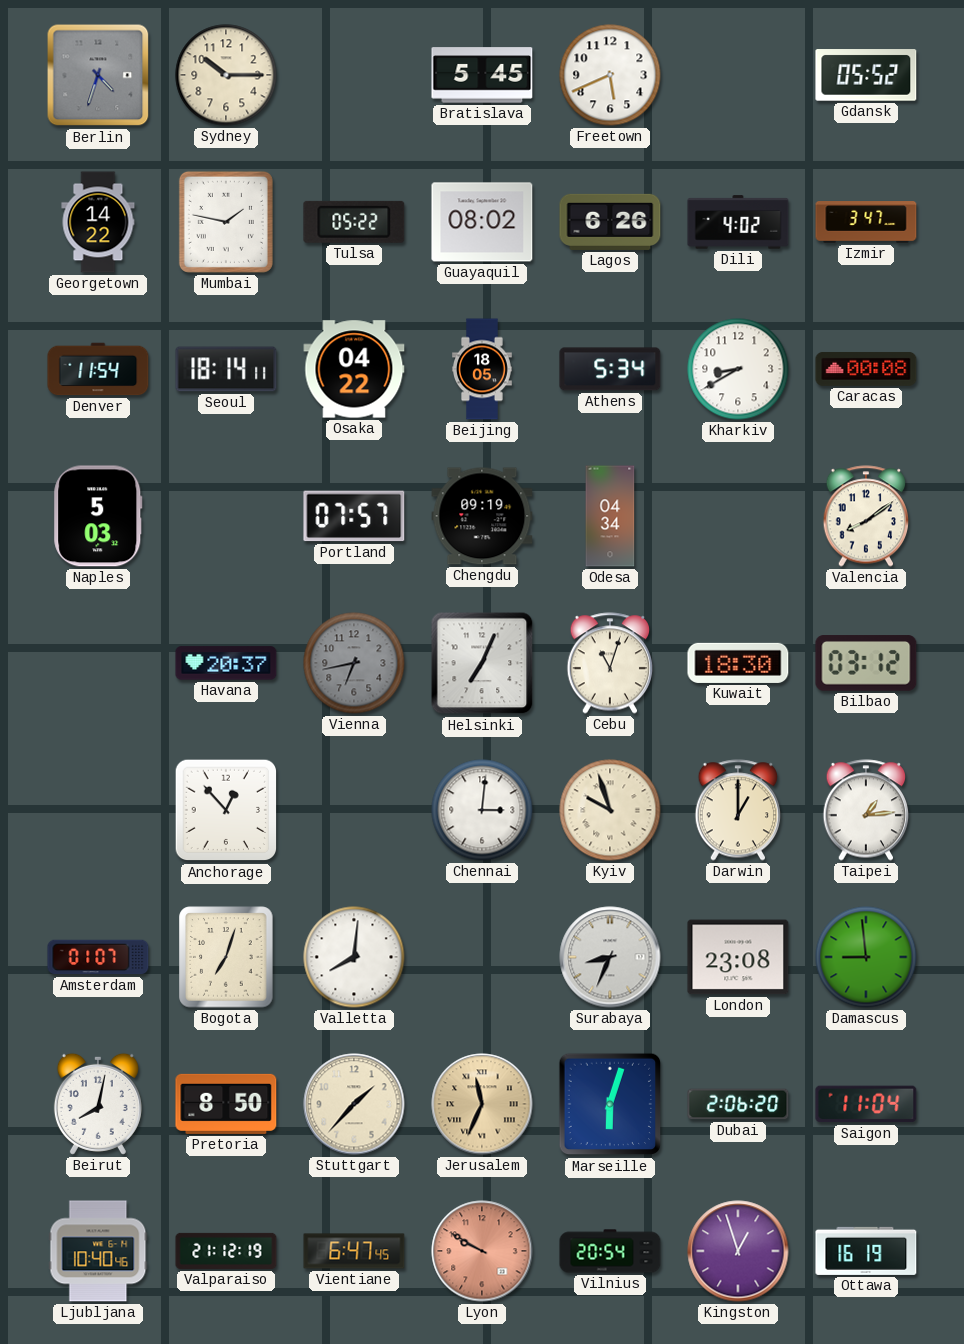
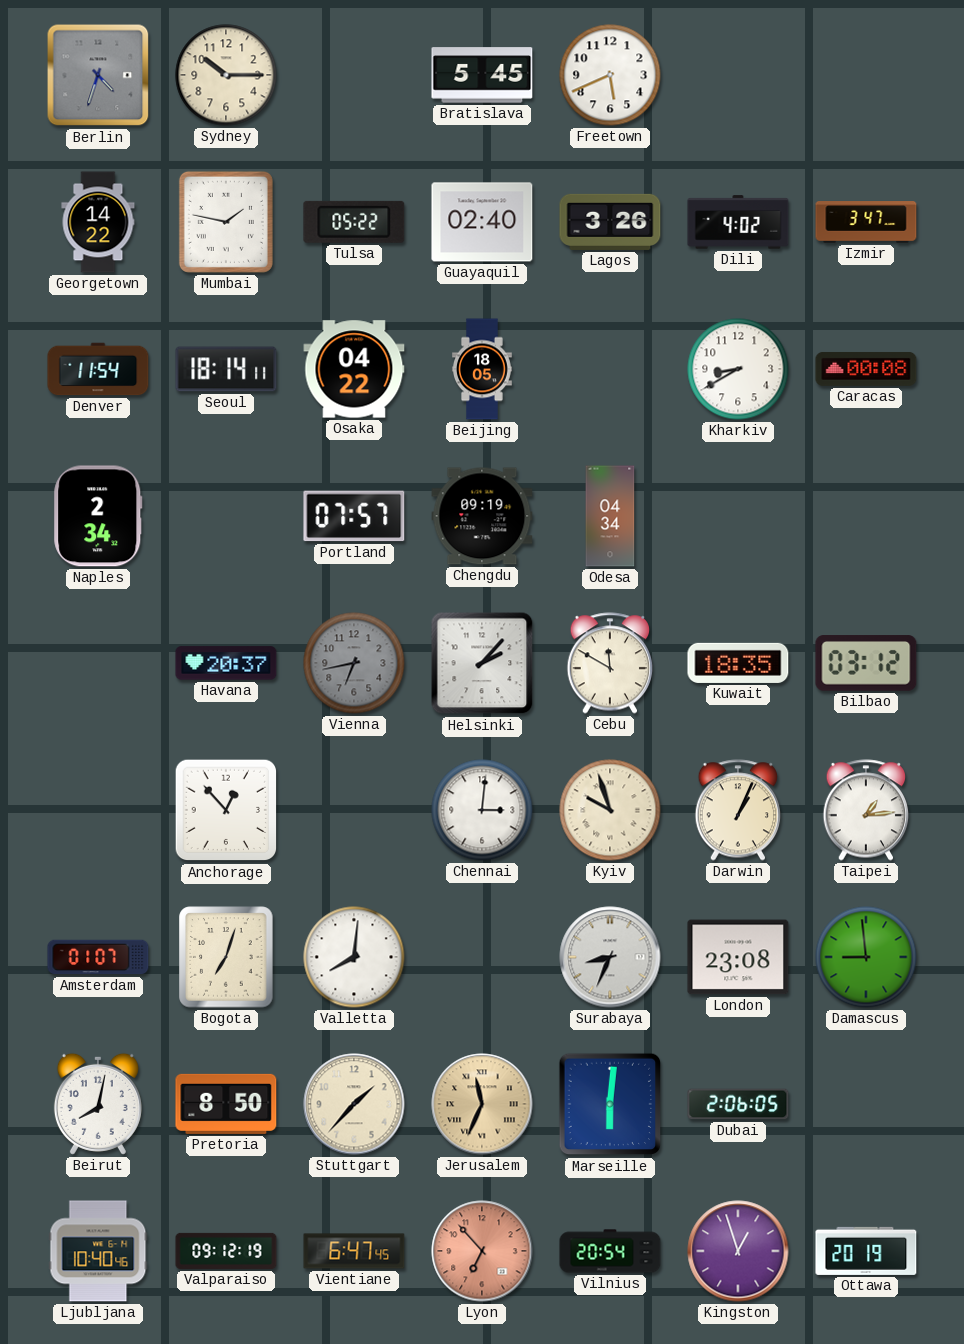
Gdansk: 05:52 -> none (866, 75)
Guayaquil: 08:02 -> 02:40 (482, 222)
Lagos: 6:26 -> 3:26 (610, 222)
Athens: 5:34 -> none (610, 369)
Naples: 5:03 -> 2:34 (98, 516)
Valencia: 8:09 -> none (866, 516)
Helsinki: 7:04 -> 2:07 (482, 663)
Cebu: 11:03 -> 11:50 (610, 663)
Kuwait: 18:30 -> 18:35 (738, 663)
Darwin: 1:00 -> 1:04 (738, 810)
Marseille: 6:03 -> 6:01 (610, 1104)
Dubai: 2:06:20 -> 2:06:05 (738, 1104)
Saigon: 11:04 -> none (866, 1104)
Valparaiso: 21:12 -> 09:12 (226, 1251)
Lyon: 9:50 -> 6:53 (482, 1251)
Ottawa: 16:19 -> 20:19 (866, 1251)
